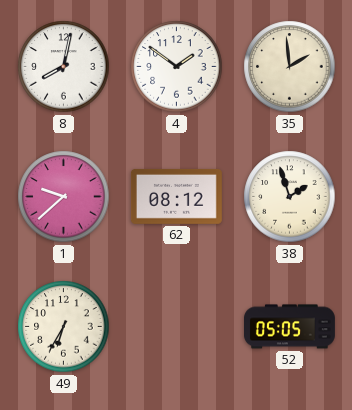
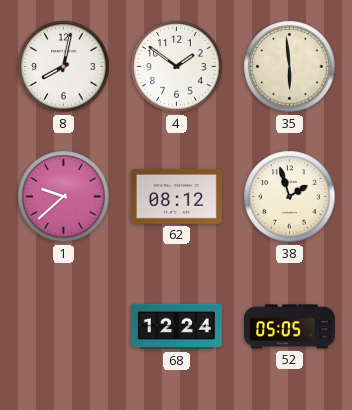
35: 1:59 -> 5:59 (290, 67)
49: 6:35 -> none (64, 327)
68: none -> 12:24 (176, 327)
